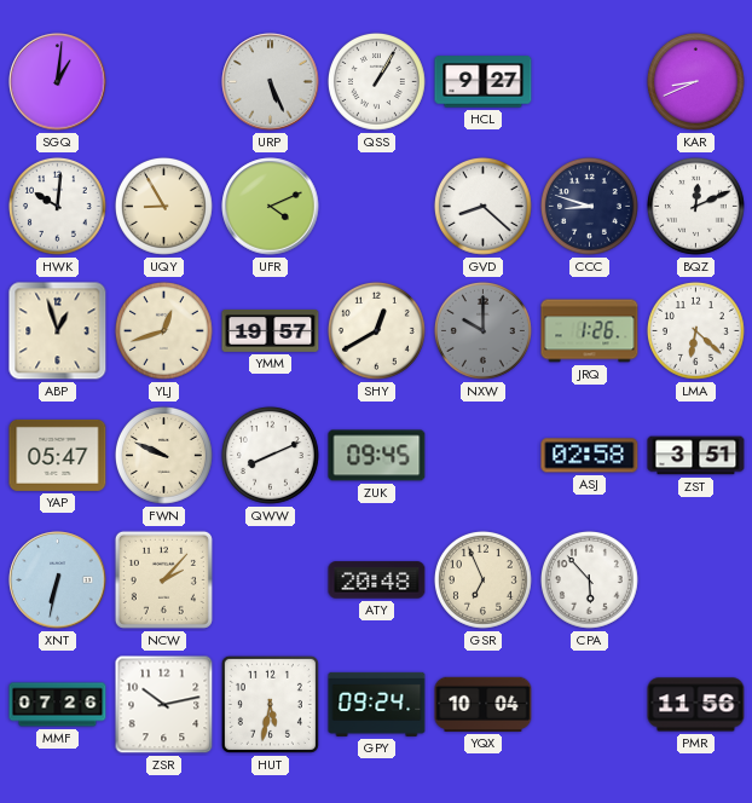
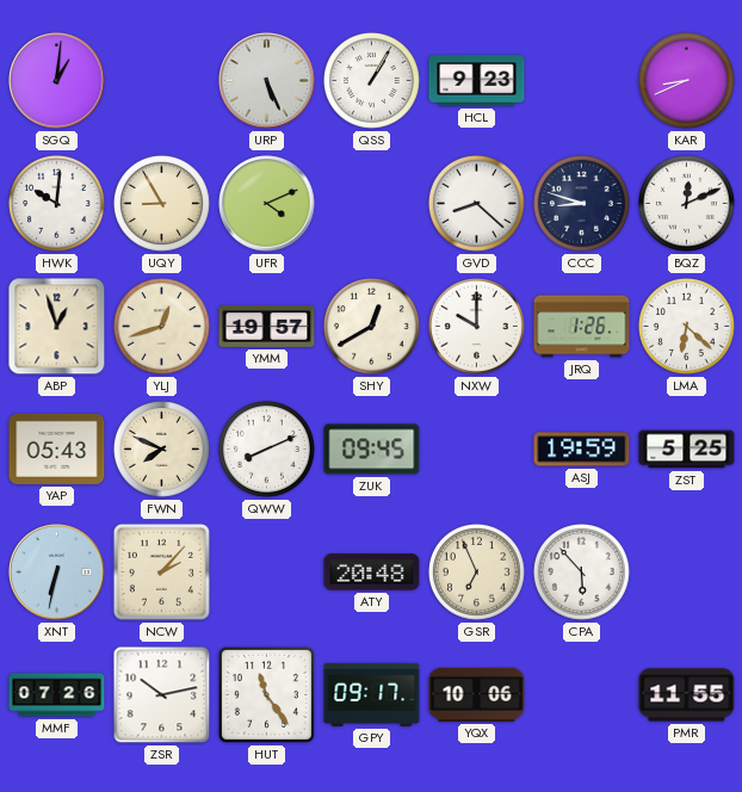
HCL: 9:27 -> 9:23 (477, 81)
NXW dial: grey -> white (476, 326)
YAP: 05:47 -> 05:43 (57, 448)
FWN: 9:49 -> 7:49 (161, 448)
ASJ: 02:58 -> 19:59 (582, 450)
ZST: 3:51 -> 5:25 (687, 450)
HUT: 5:32 -> 11:24 (266, 694)
GPY: 09:24 -> 09:17 (372, 694)
YQX: 10:04 -> 10:06 (477, 694)
PMR: 11:56 -> 11:55 (687, 695)
